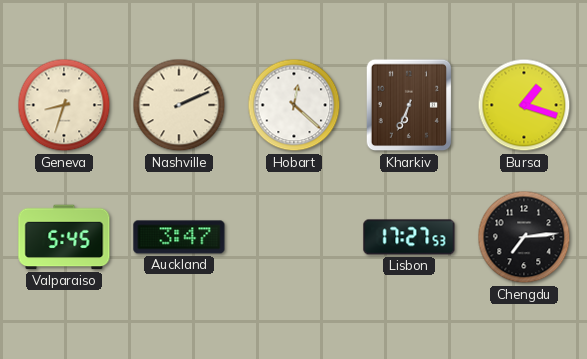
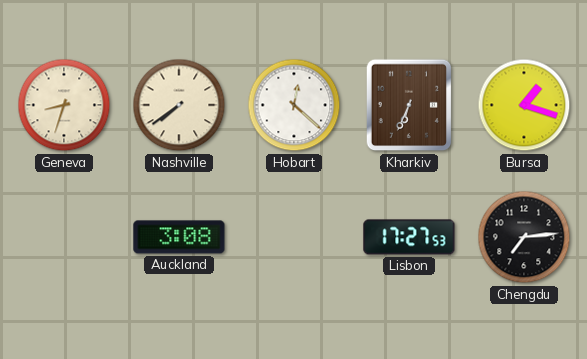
Nashville: 2:11 -> 7:39 (179, 105)
Valparaiso: 5:45 -> none (64, 237)
Auckland: 3:47 -> 3:08 (179, 237)
